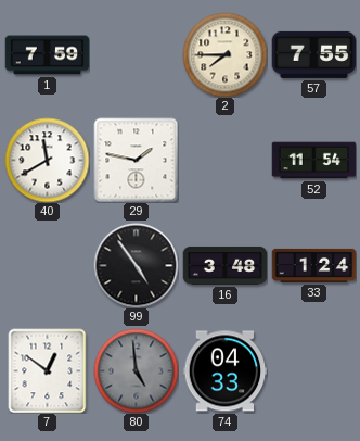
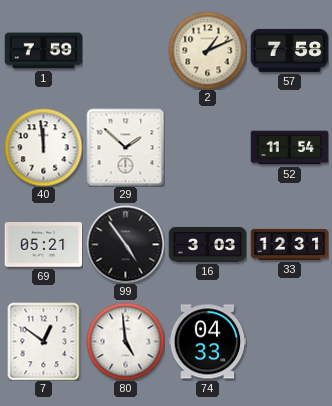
2: 7:45 -> 1:11 (207, 50)
57: 7:55 -> 7:58 (289, 50)
40: 11:40 -> 11:59 (43, 147)
29: 1:47 -> 1:52 (125, 147)
69: none -> 05:21 (43, 245)
16: 3:48 -> 3:03 (207, 244)
33: 1:24 -> 12:31 (289, 244)
80 dial: grey -> white (125, 341)
